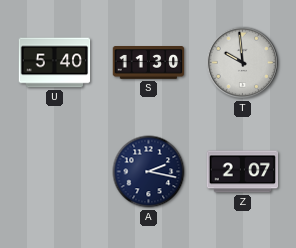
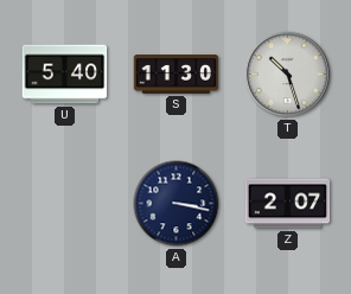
T: 9:59 -> 10:27 (288, 75)
A: 2:17 -> 3:17 (177, 204)
